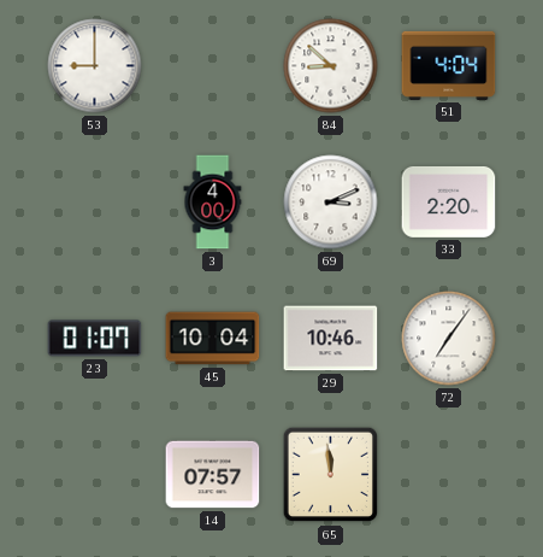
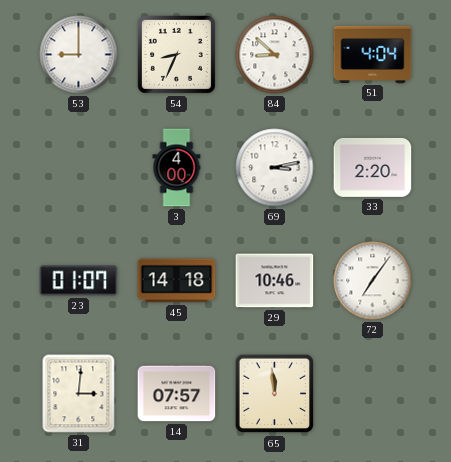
54: none -> 8:34 (176, 54)
69: 3:11 -> 3:13 (275, 168)
45: 10:04 -> 14:18 (177, 281)
31: none -> 3:01 (79, 394)
